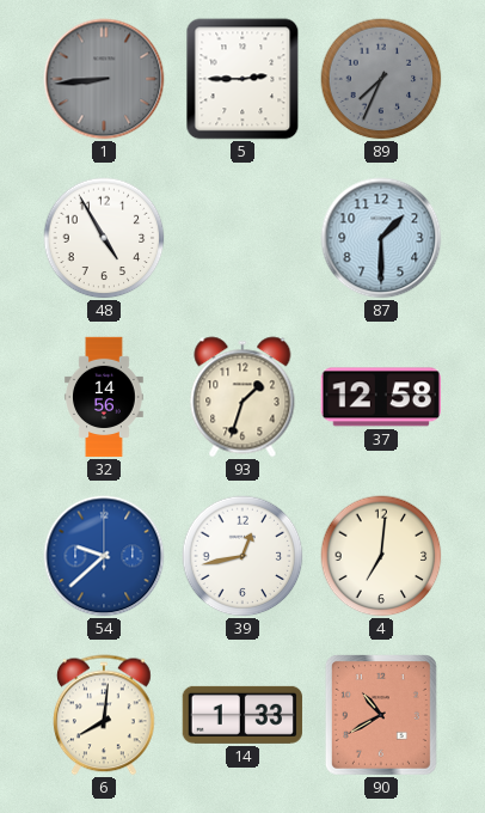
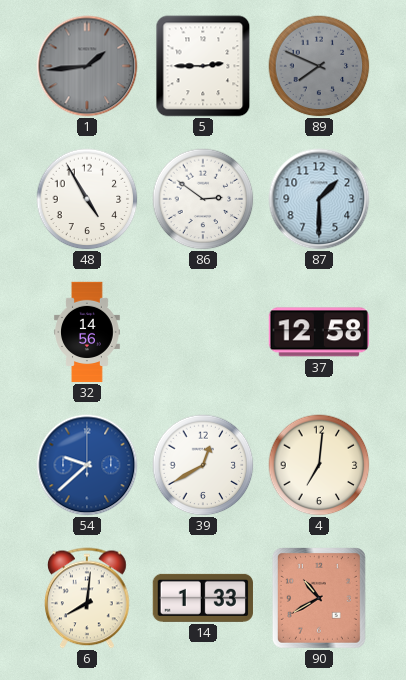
1: 8:44 -> 1:44 (87, 66)
89: 7:34 -> 7:49 (319, 66)
86: none -> 2:51 (203, 199)
93: 1:33 -> none (242, 397)
39: 12:43 -> 12:40 (203, 465)
